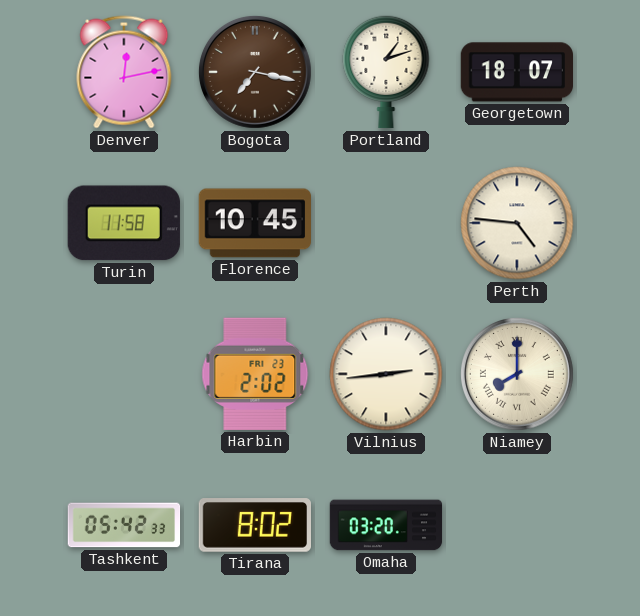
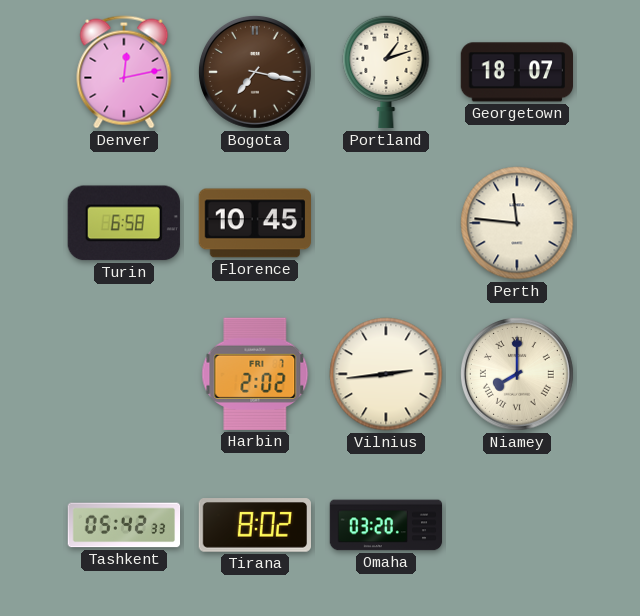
Turin: 11:58 -> 6:58 (124, 223)
Perth: 4:46 -> 11:46 (517, 223)
Harbin date: FRI 23 -> FRI 7 (255, 374)
